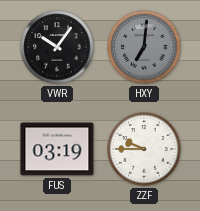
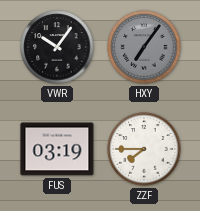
HXY: 7:01 -> 7:06 (144, 47)
ZZF: 9:45 -> 7:45 (144, 149)
